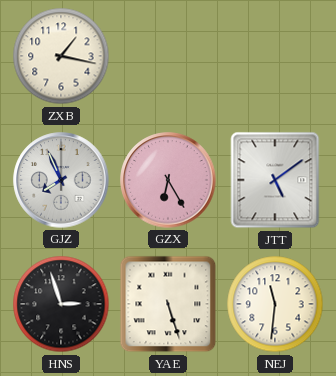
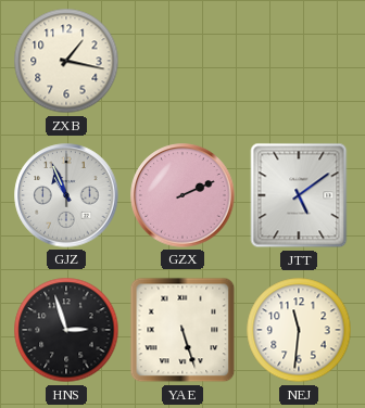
GJZ: 7:56 -> 10:56 (66, 195)
GZX: 6:25 -> 2:11 (182, 195)
